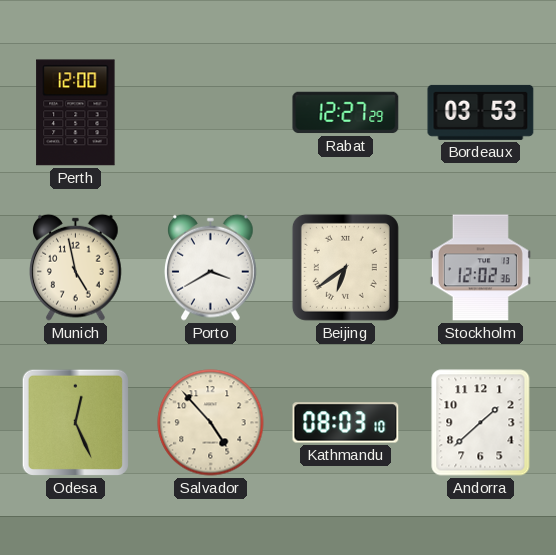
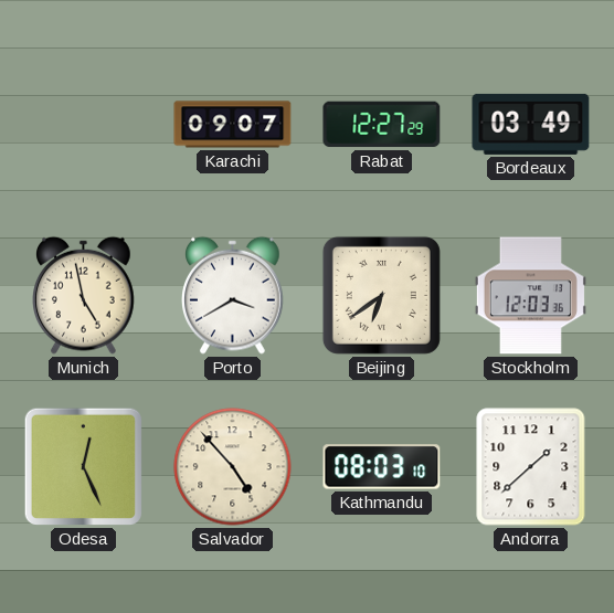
Perth: 12:00 -> none (76, 113)
Karachi: none -> 09:07 (233, 125)
Bordeaux: 03:53 -> 03:49 (531, 124)
Stockholm: 12:02 -> 12:03 (530, 296)
